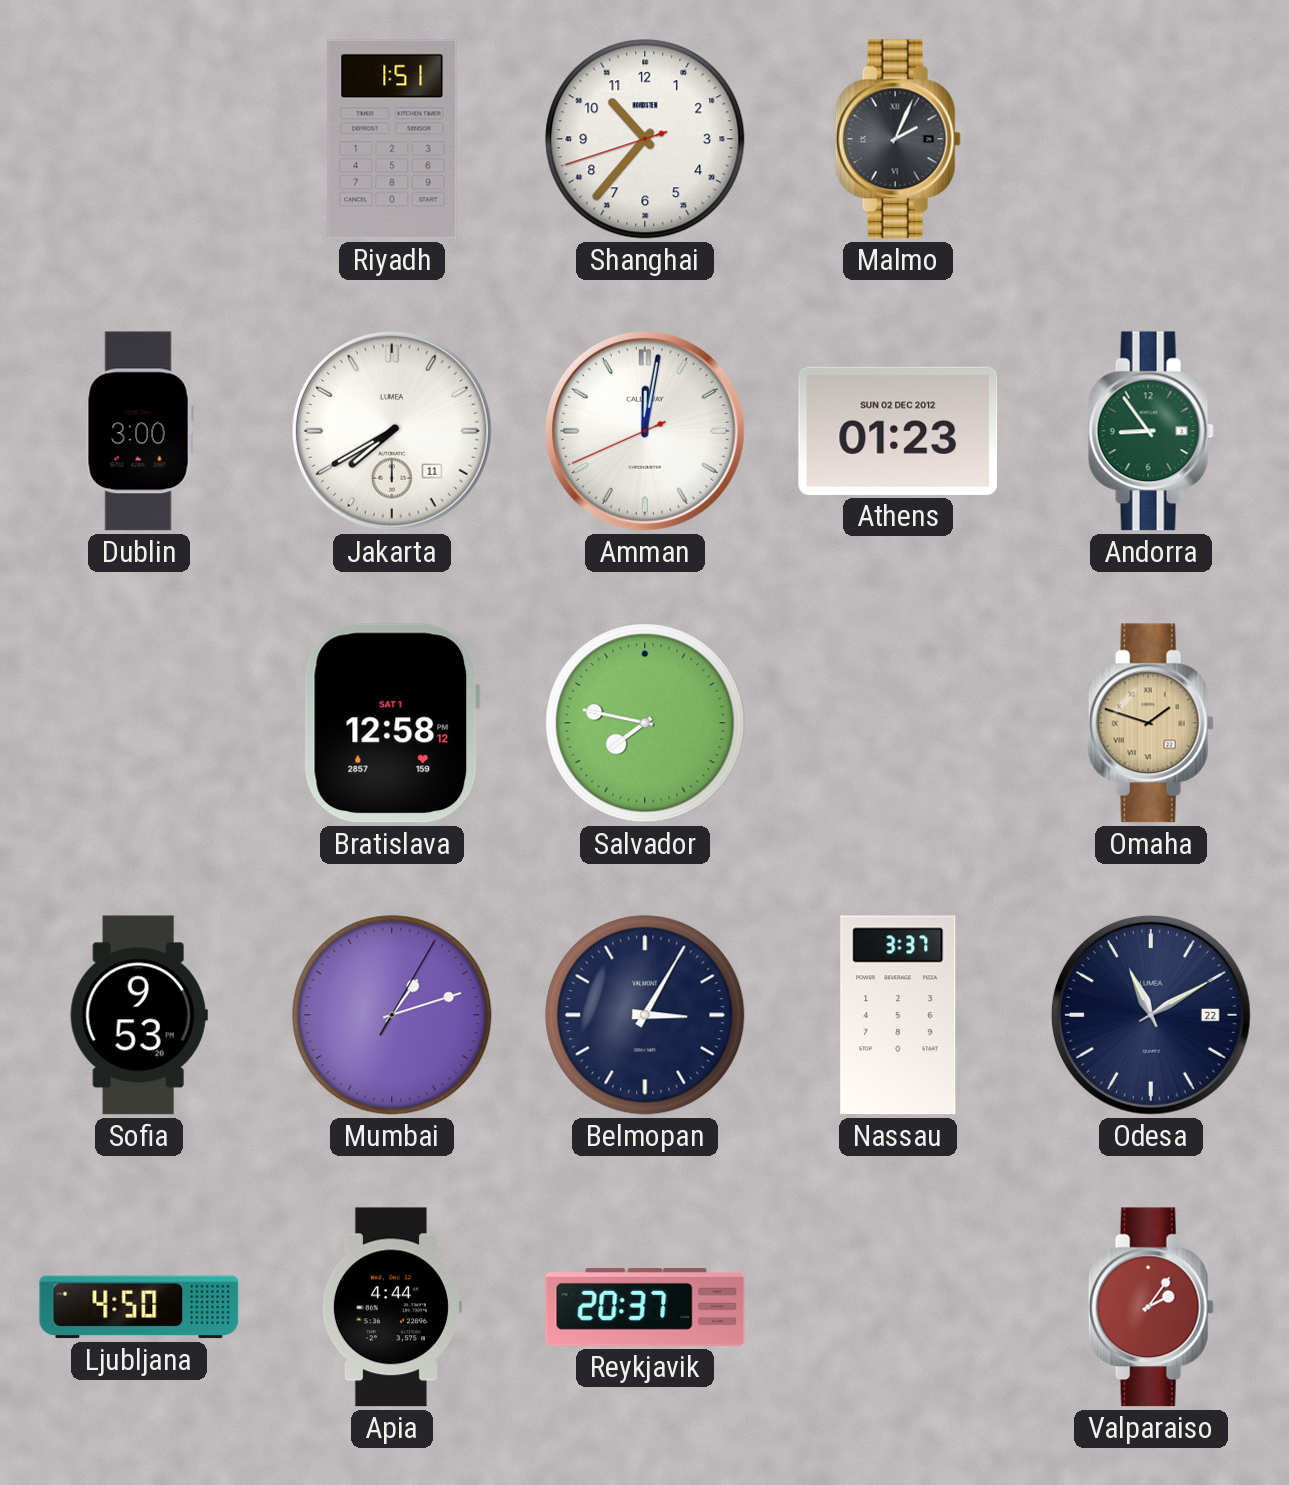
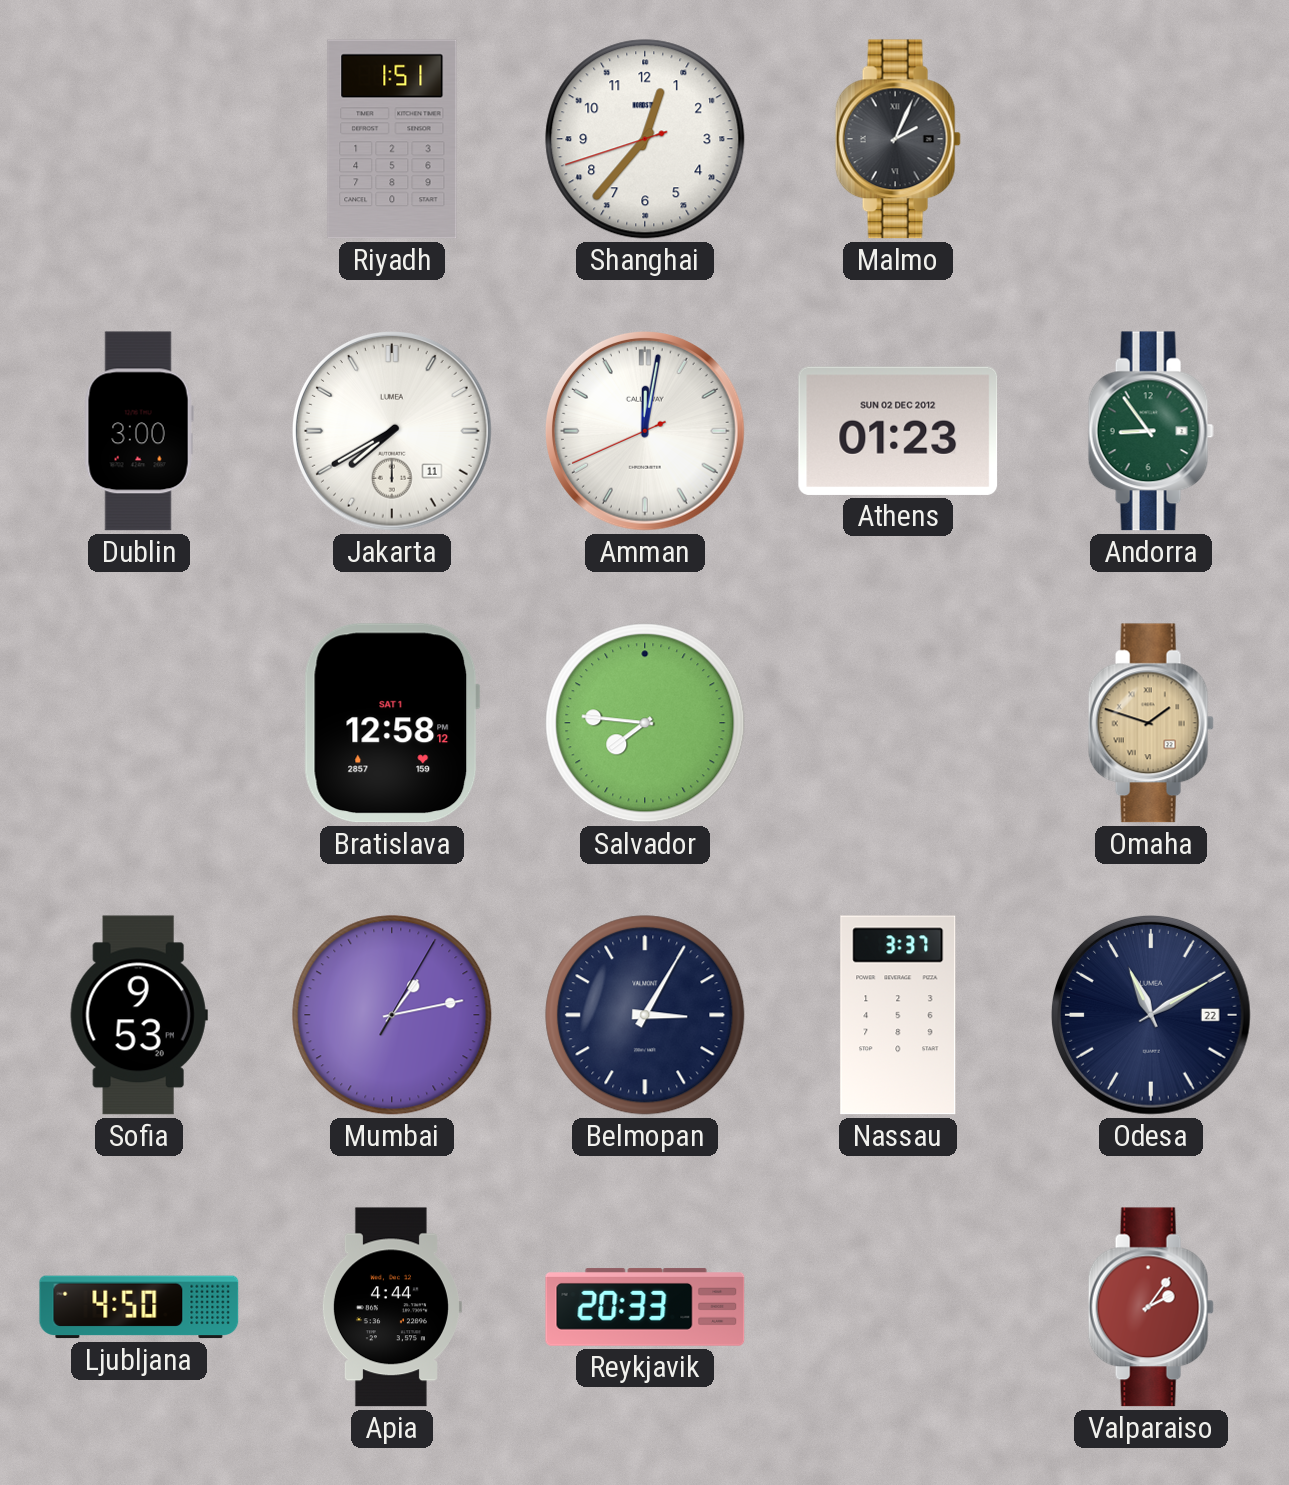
Shanghai: 10:36 -> 12:36 (645, 139)
Salvador: 7:47 -> 7:46 (645, 723)
Mumbai: 1:12 -> 1:13 (392, 1015)
Reykjavik: 20:37 -> 20:33 (645, 1308)
